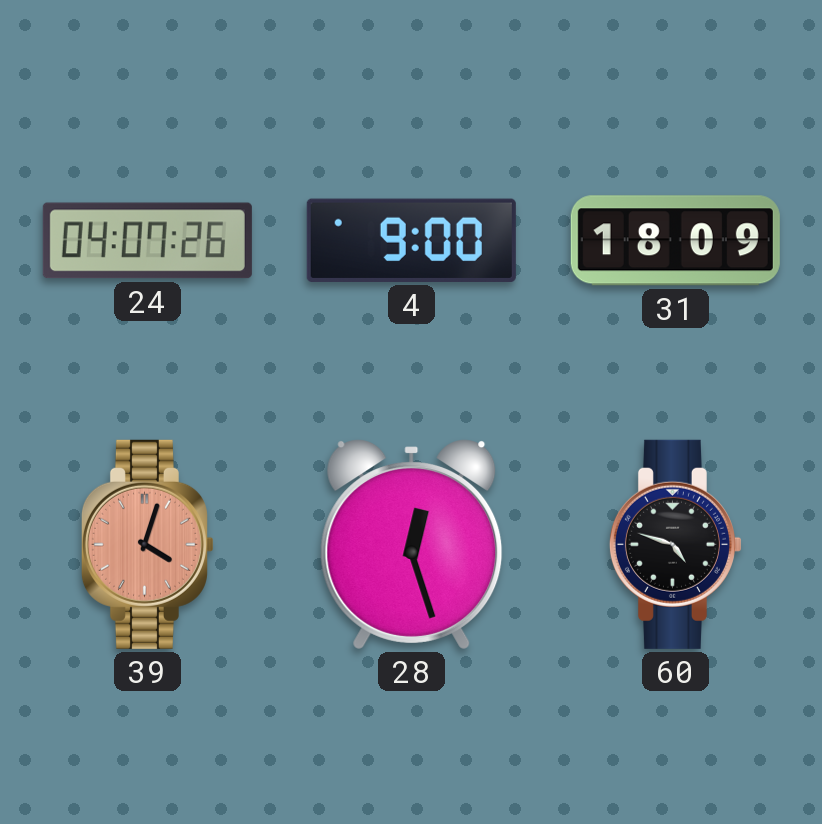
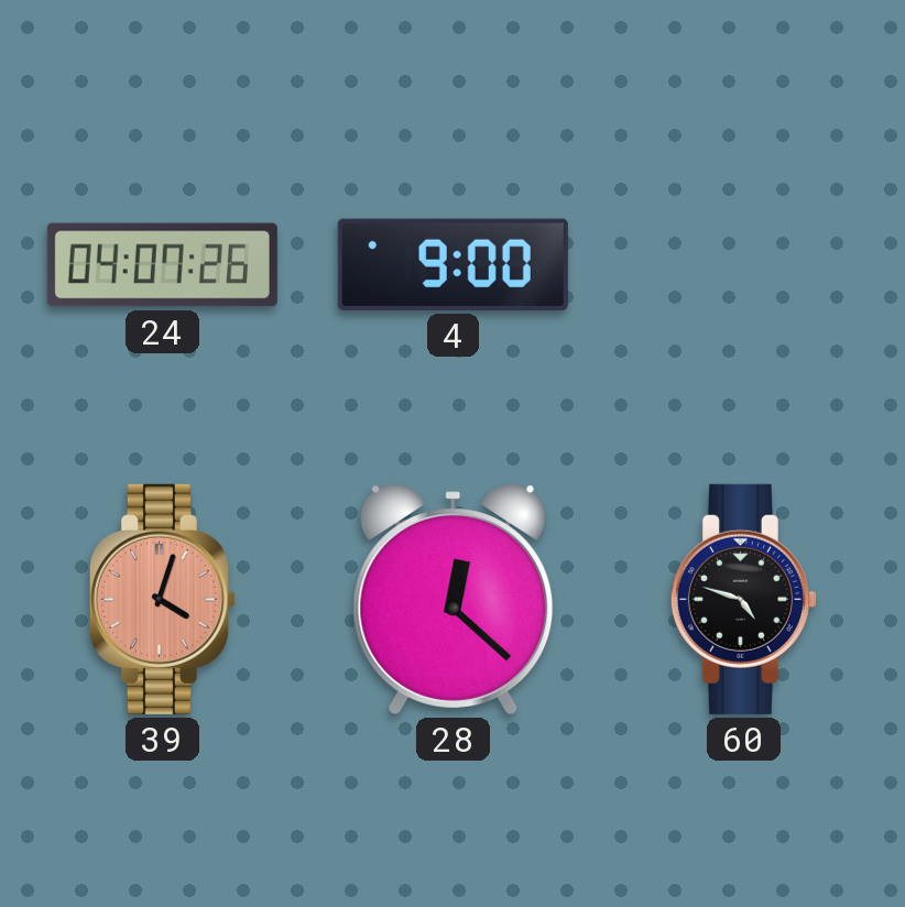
31: 18:09 -> none (675, 241)
28: 12:27 -> 12:22 (454, 599)
